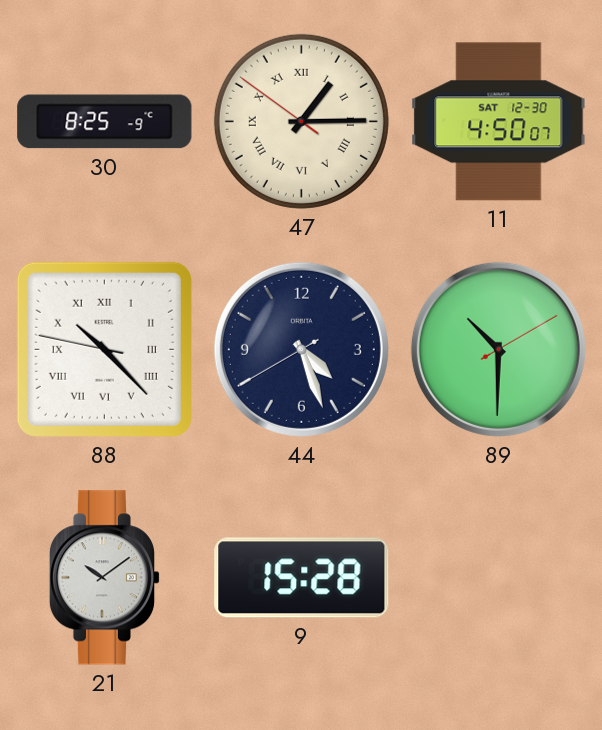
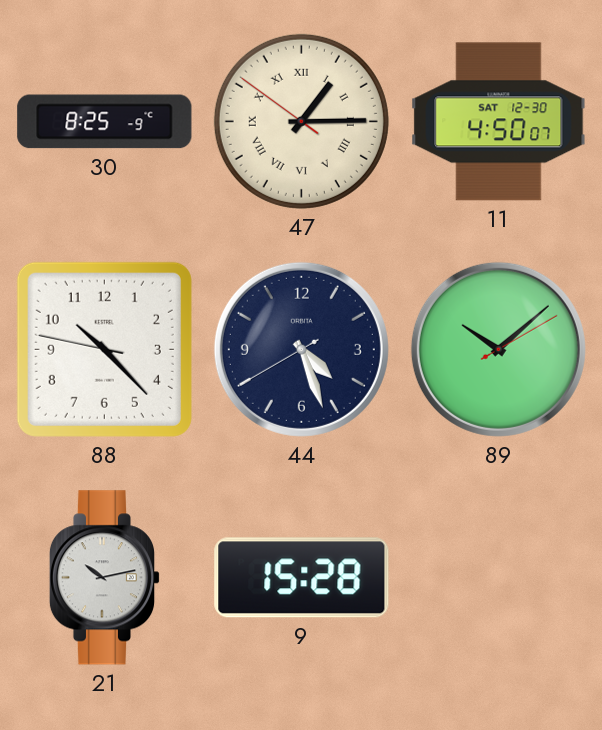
88 numerals: Roman -> Arabic (104, 349)
89: 10:30 -> 10:08 (498, 349)
21: 10:09 -> 10:13 (105, 578)
